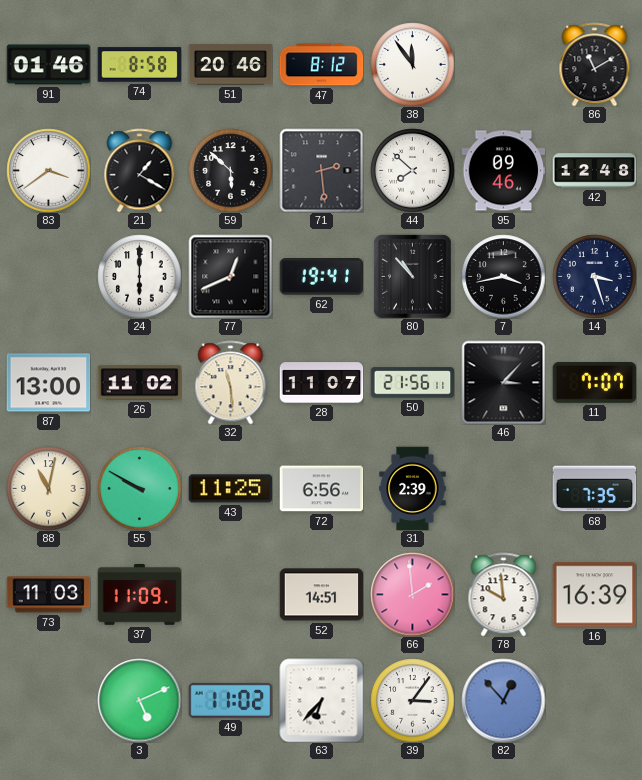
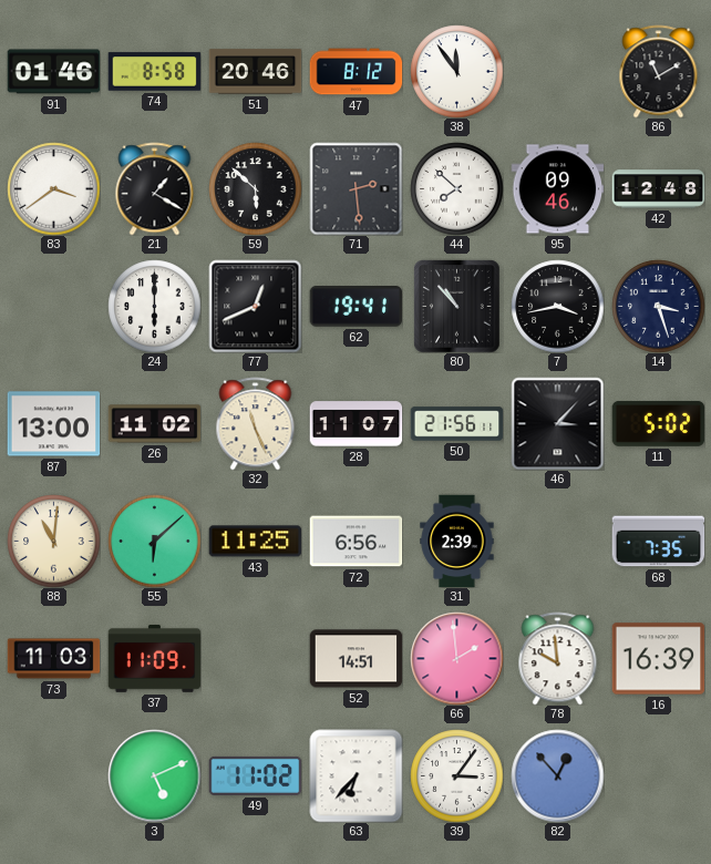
32: 11:29 -> 11:26 (256, 423)
11: 7:07 -> 5:02 (658, 423)
88: 11:02 -> 11:01 (53, 541)
55: 9:50 -> 6:08 (154, 541)
